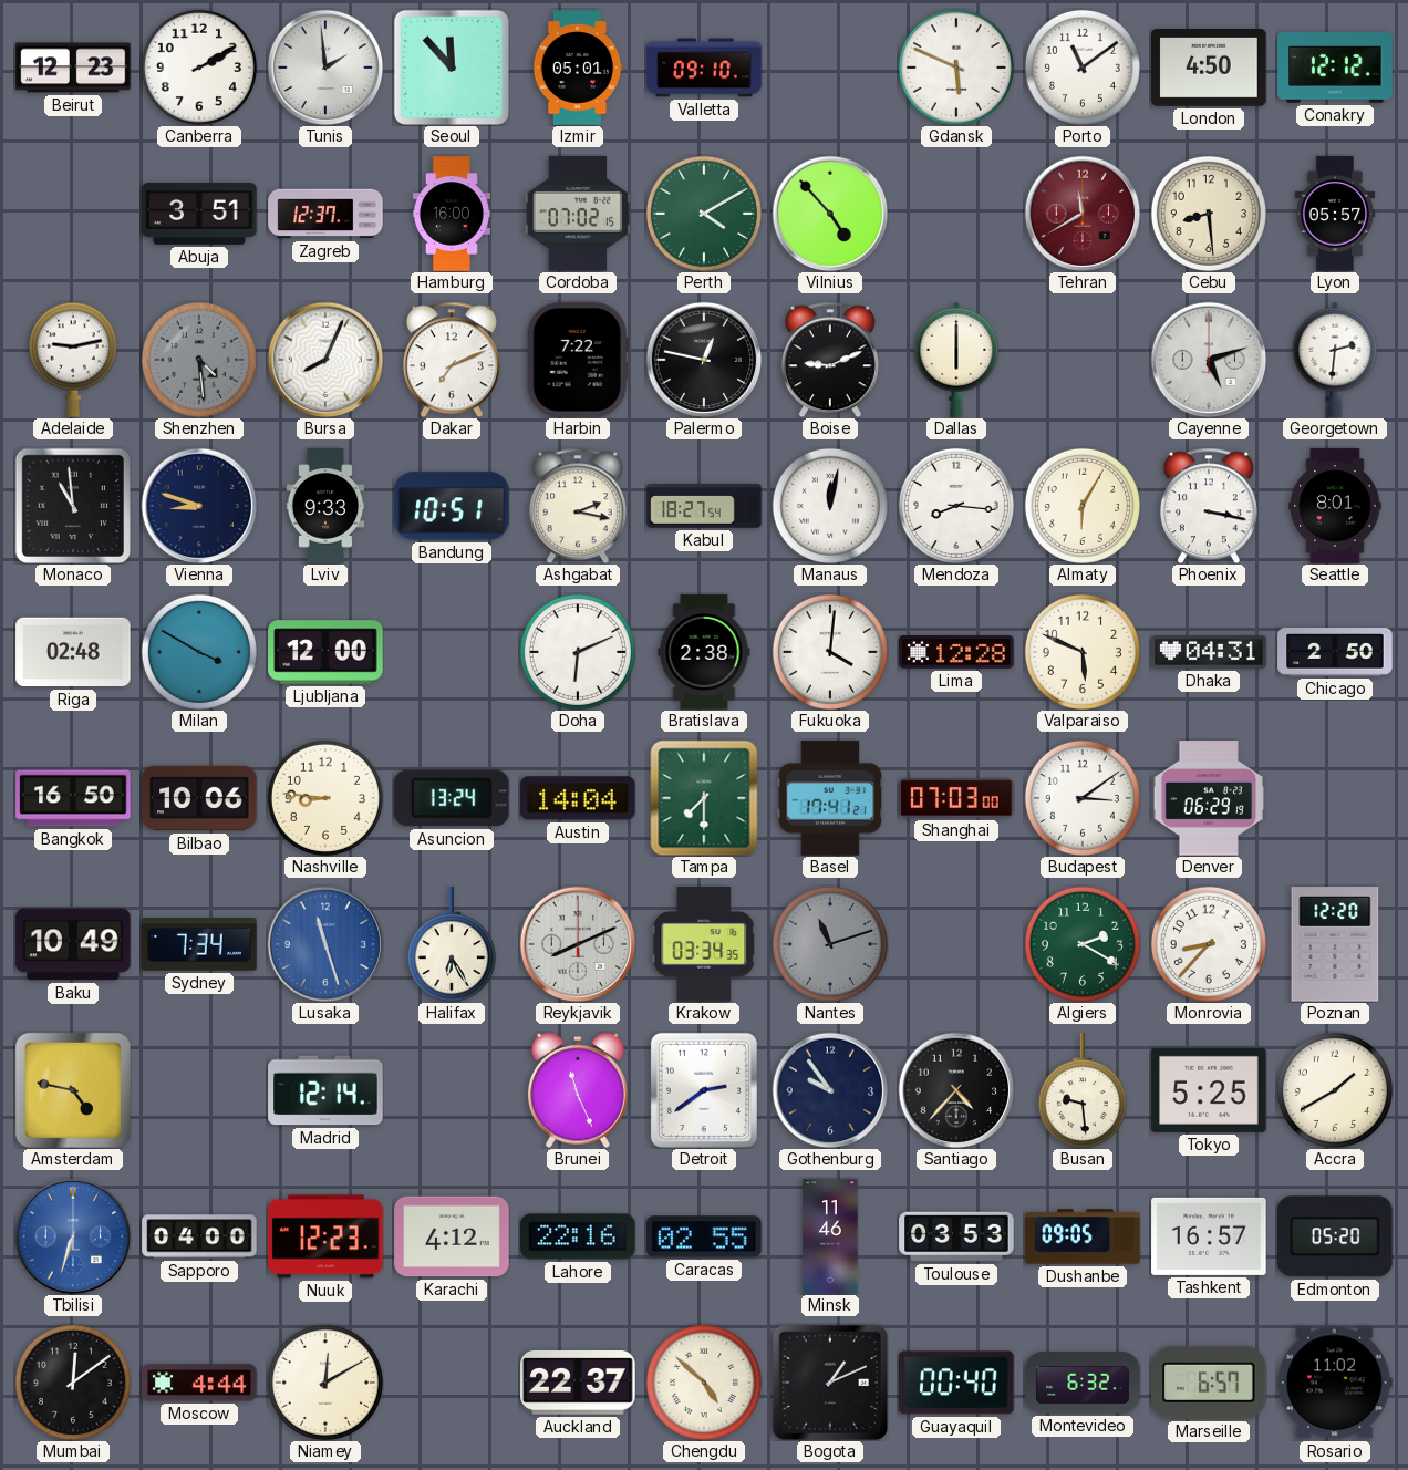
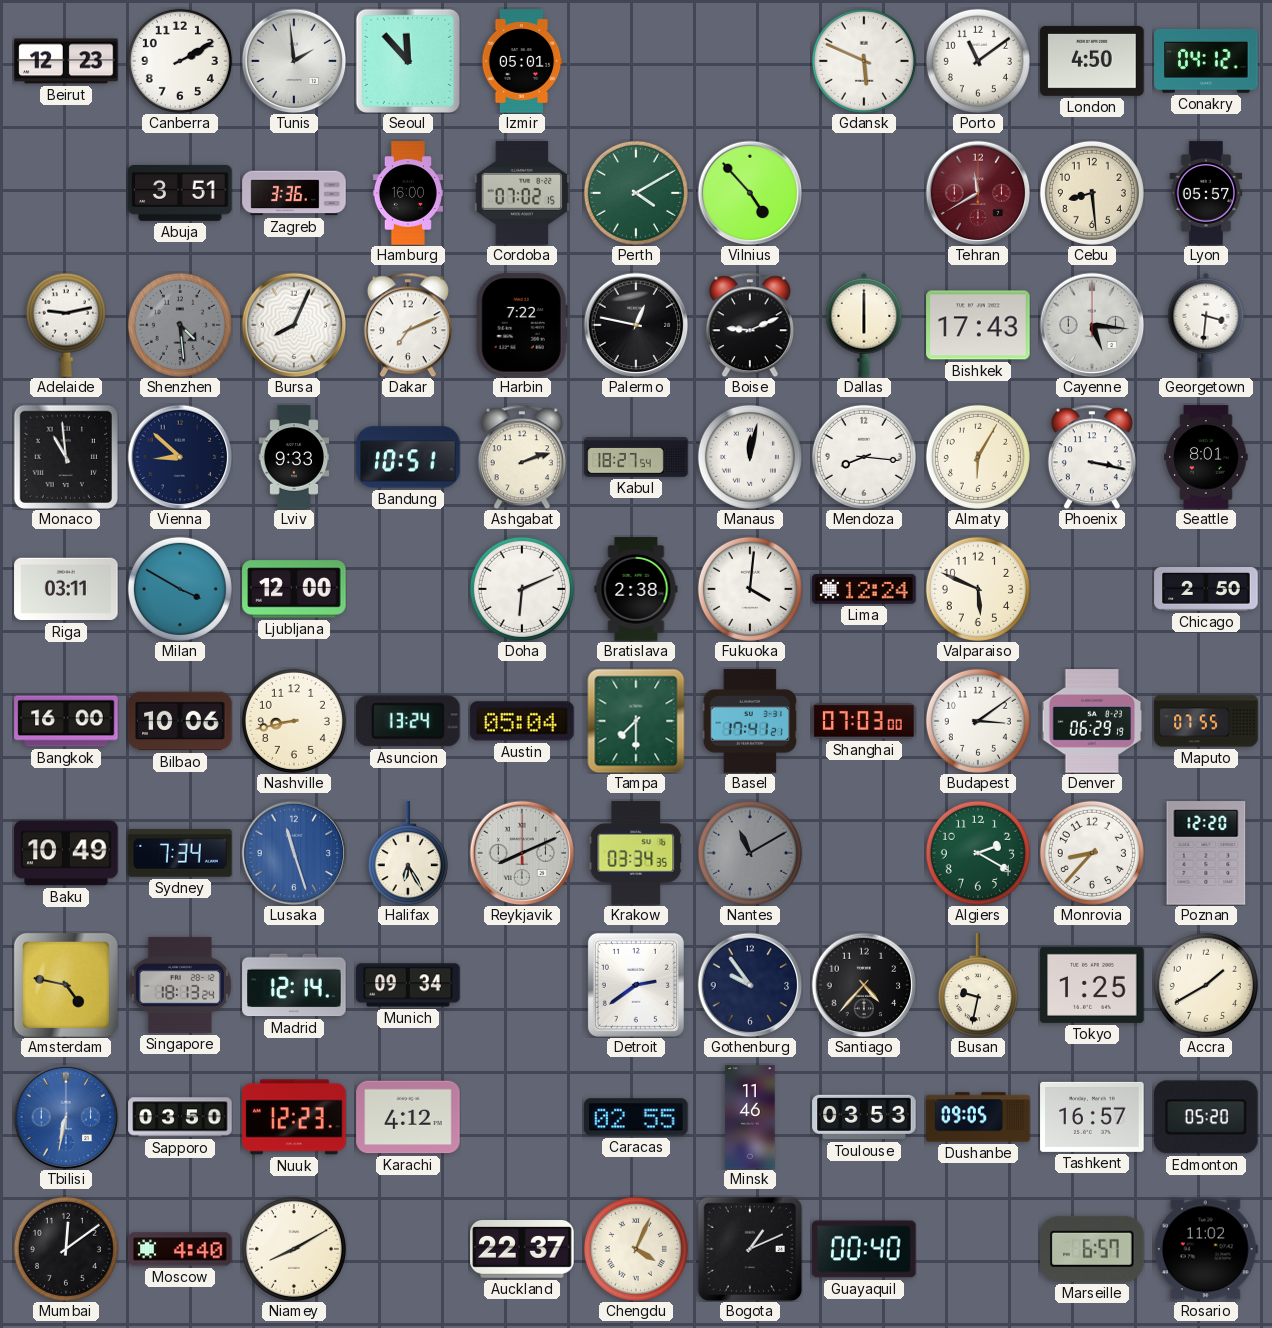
Valletta: 09:10 -> none (704, 68)
Conakry: 12:12 -> 04:12 (1206, 62)
Zagreb: 12:37 -> 3:36 (294, 193)
Bishkek: none -> 17:43 (978, 325)
Cayenne: 5:12 -> 5:16 (1092, 325)
Georgetown: 2:31 -> 3:31 (1206, 325)
Vienna: 8:48 -> 8:52 (180, 457)
Ashgabat: 2:17 -> 2:12 (522, 457)
Riga: 02:48 -> 03:11 (66, 589)
Lima: 12:28 -> 12:24 (864, 589)
Dhaka: 04:31 -> none (1209, 653)
Bangkok: 16:50 -> 16:00 (66, 721)
Nashville: 8:46 -> 8:43 (294, 721)
Austin: 14:04 -> 05:04 (522, 721)
Maputo: none -> 07:55 (1206, 721)
Nantes: 11:12 -> 11:10 (750, 853)
Singapore: none -> 18:13 (180, 985)
Munich: none -> 09:34 (408, 985)
Brunei: 11:26 -> none (578, 1090)
Busan: 9:29 -> 9:32 (978, 985)
Tokyo: 5:25 -> 1:25 (1092, 985)
Tbilisi: 6:33 -> 6:32 (66, 1117)
Sapporo: 04:00 -> 03:50 (180, 1117)
Lahore: 22:16 -> none (578, 1236)
Moscow: 4:44 -> 4:40 (180, 1249)
Niamey: 12:10 -> 8:10 (294, 1249)
Chengdu: 4:52 -> 4:04 (636, 1249)
Montevideo: 6:32 -> none (1083, 1383)
